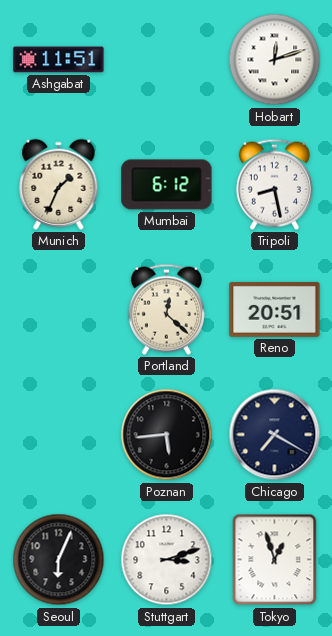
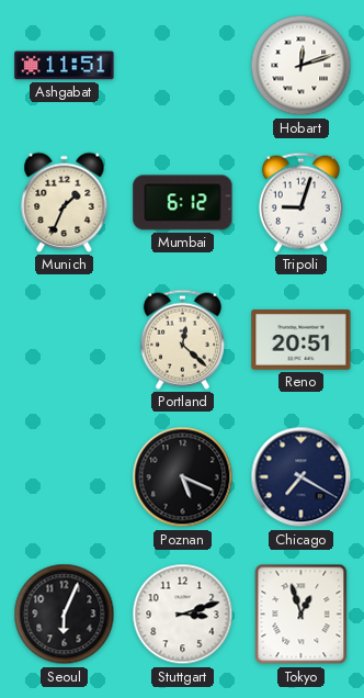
Tripoli: 8:28 -> 9:03 (300, 202)
Poznan: 5:44 -> 5:19 (183, 477)
